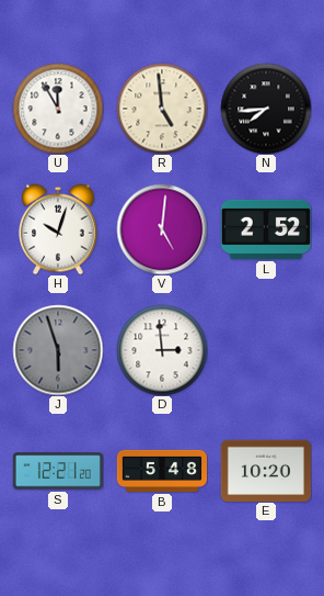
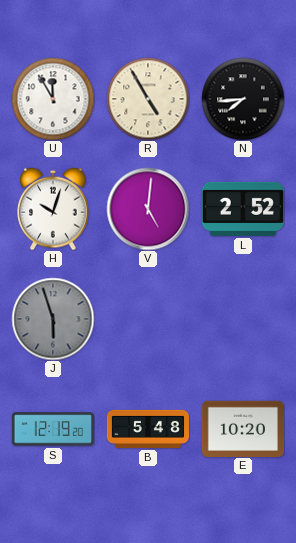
R: 4:59 -> 4:55 (148, 99)
D: 2:59 -> none (162, 350)
S: 12:21 -> 12:19 (53, 429)
